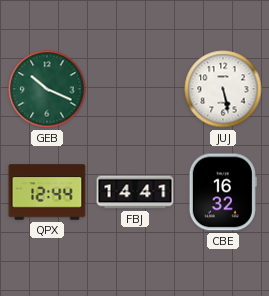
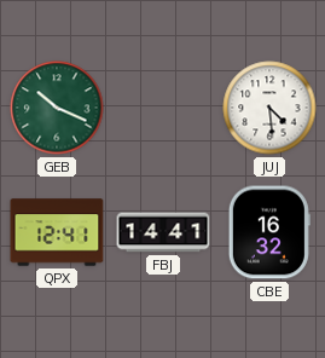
JUJ: 5:28 -> 4:29 (269, 108)
QPX: 12:44 -> 12:41 (57, 232)
